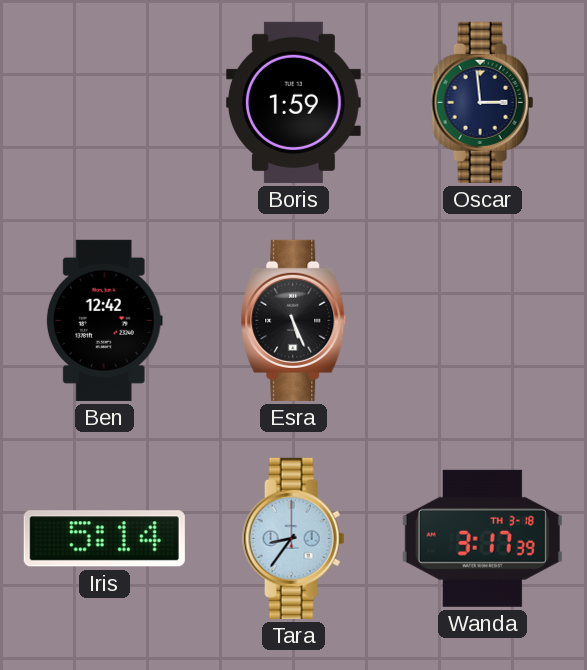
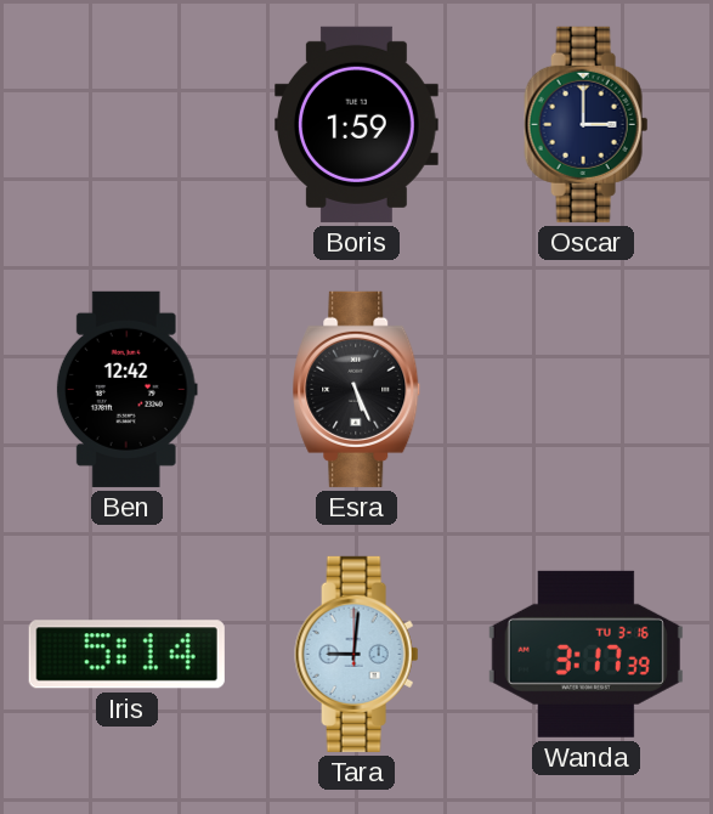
Oscar: 2:59 -> 3:00 (587, 124)
Tara: 8:36 -> 9:01 (357, 654)
Wanda date: TH 3-18 -> TU 3-16 (585, 654)
